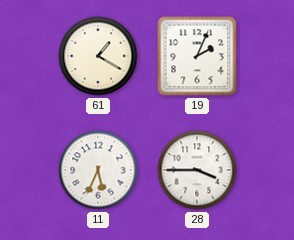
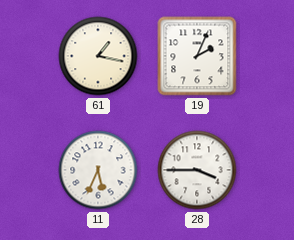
61: 1:20 -> 1:17 (98, 56)
